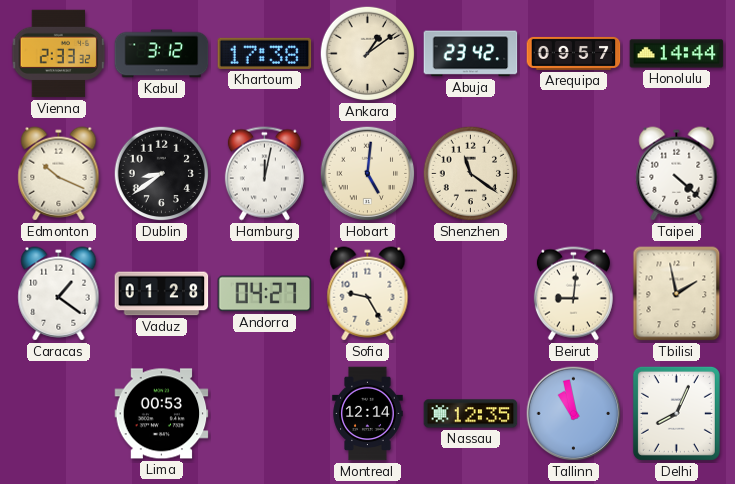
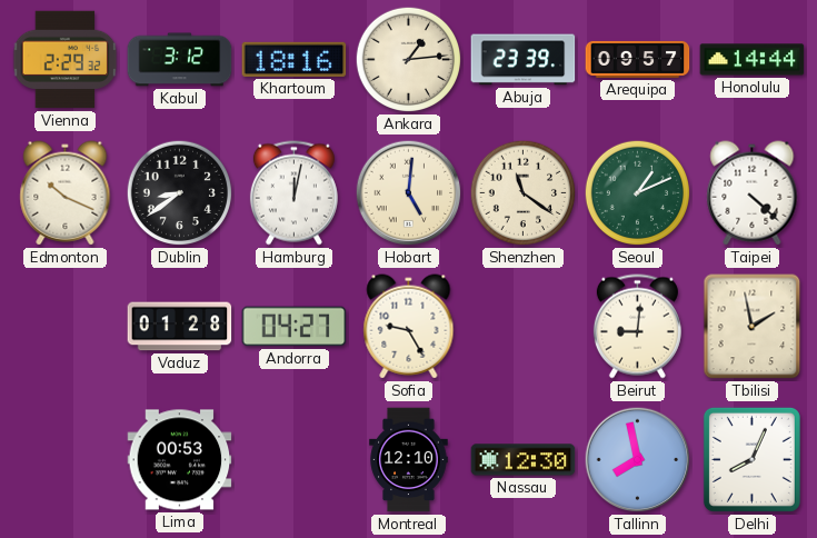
Vienna: 2:33 -> 2:29 (66, 60)
Khartoum: 17:38 -> 18:16 (295, 59)
Ankara: 1:09 -> 1:14 (409, 60)
Abuja: 23:42 -> 23:39 (524, 60)
Seoul: none -> 1:11 (638, 193)
Caracas: 1:21 -> none (59, 294)
Montreal: 12:14 -> 12:10 (409, 460)
Nassau: 12:35 -> 12:30 (524, 460)
Tallinn: 10:58 -> 7:58 (638, 460)
